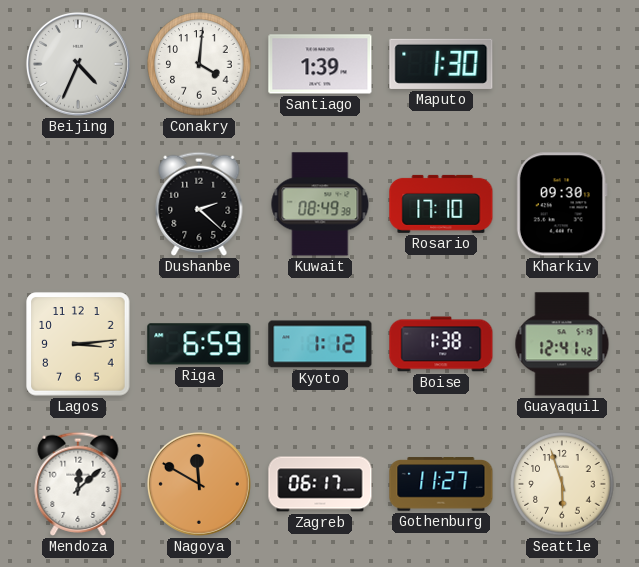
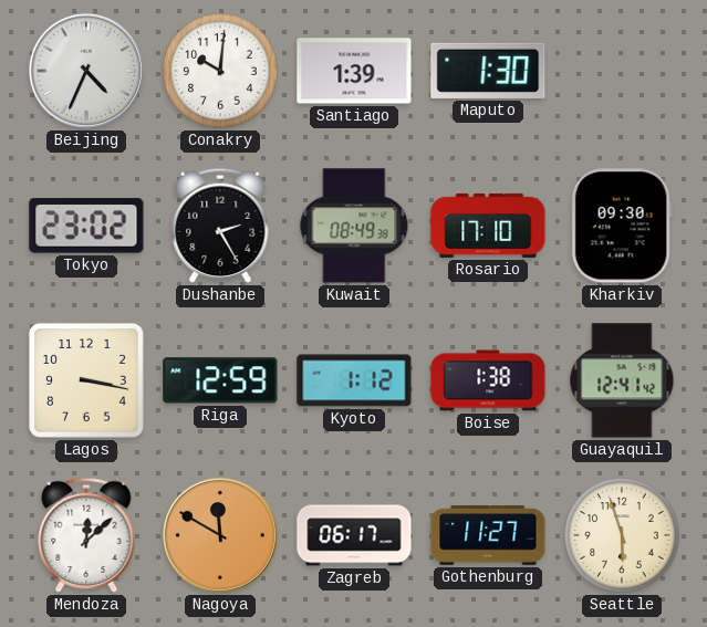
Conakry: 4:01 -> 10:01 (220, 71)
Tokyo: none -> 23:02 (86, 226)
Dushanbe: 2:22 -> 2:25 (220, 226)
Lagos: 3:14 -> 3:17 (86, 380)
Riga: 6:59 -> 12:59 (220, 380)
